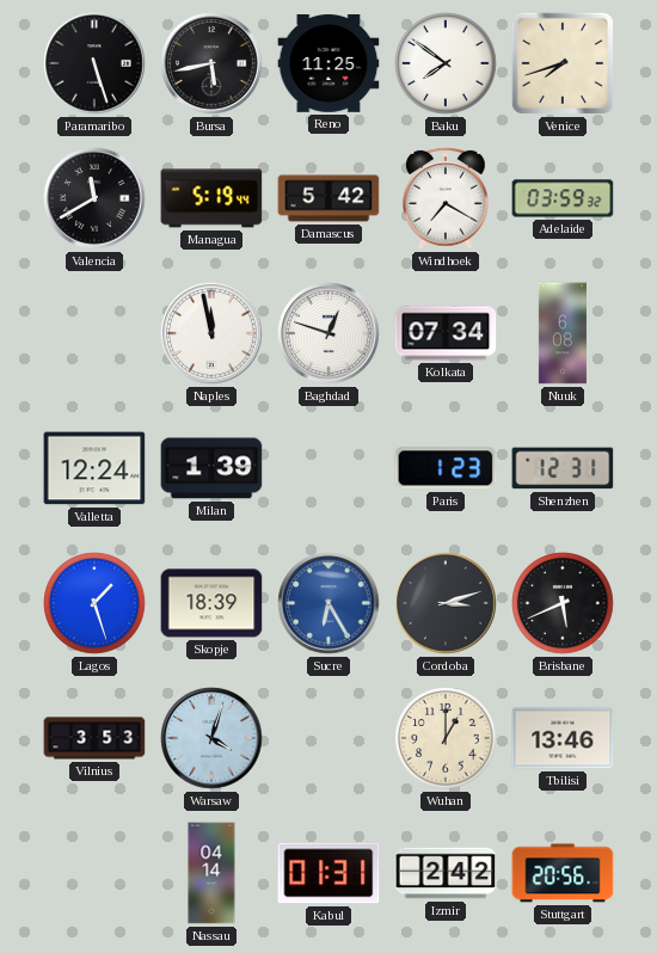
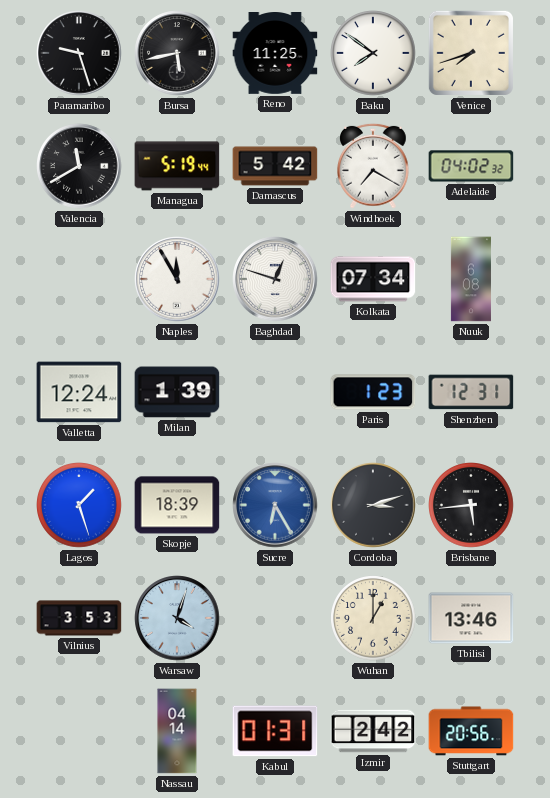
Paramaribo: 5:27 -> 9:27 (79, 53)
Adelaide: 03:59 -> 04:02 (471, 166)
Naples: 11:58 -> 11:55 (177, 279)
Brisbane: 5:41 -> 5:44 (472, 506)
